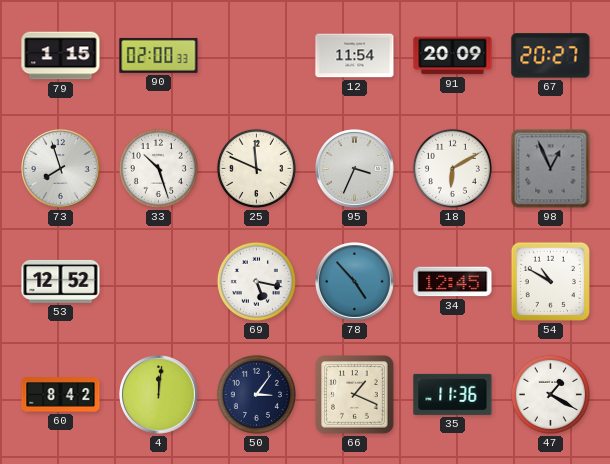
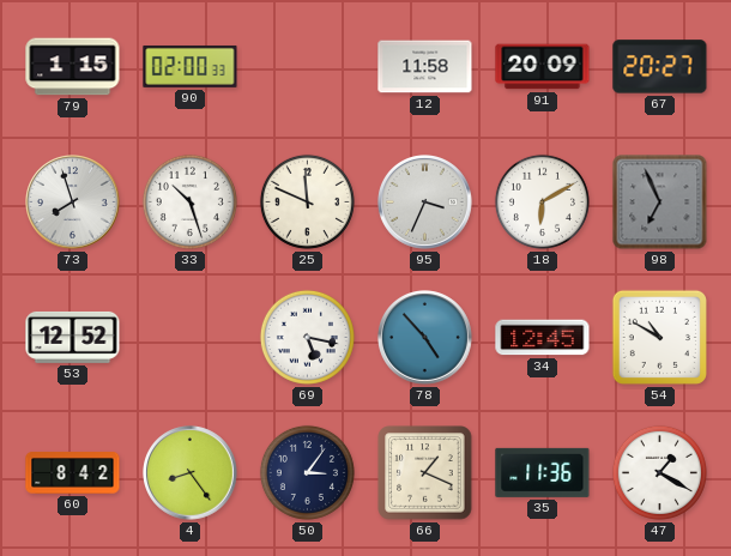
12: 11:54 -> 11:58 (425, 67)
98: 12:56 -> 6:56 (660, 203)
4: 12:01 -> 8:24 (191, 473)
